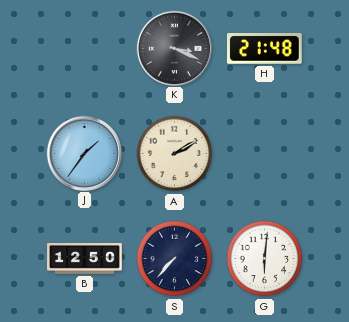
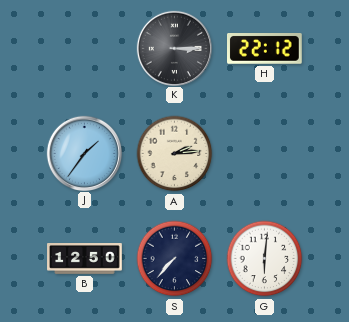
K: 3:19 -> 3:15 (174, 48)
H: 21:48 -> 22:12 (265, 49)
A: 2:10 -> 2:14 (175, 154)
